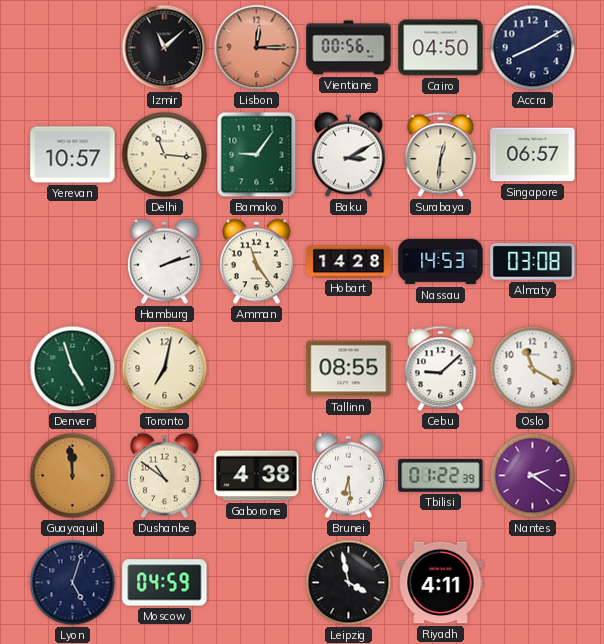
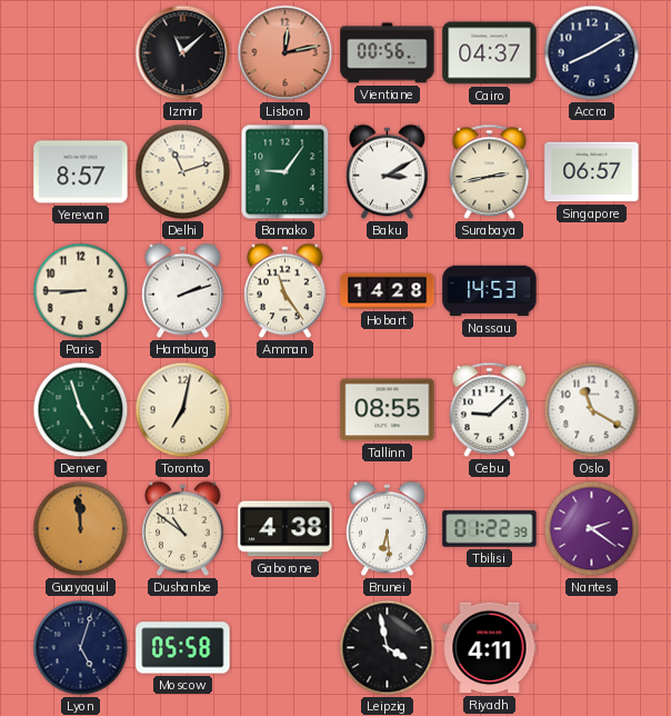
Lisbon: 12:15 -> 12:13 (286, 53)
Cairo: 04:50 -> 04:37 (490, 53)
Yerevan: 10:57 -> 8:57 (81, 172)
Delhi: 11:16 -> 11:12 (183, 172)
Surabaya: 12:31 -> 2:43 (490, 172)
Paris: none -> 8:45 (81, 291)
Almaty: 03:08 -> none (533, 262)
Moscow: 04:59 -> 05:58 (183, 648)
